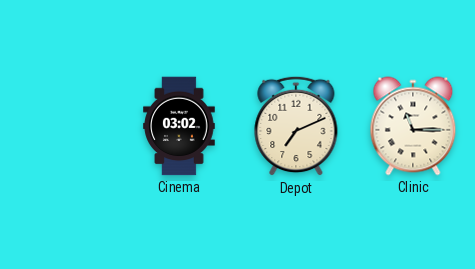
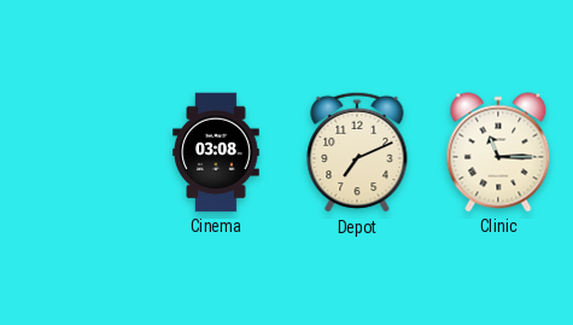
Cinema: 03:02 -> 03:08 (216, 152)
